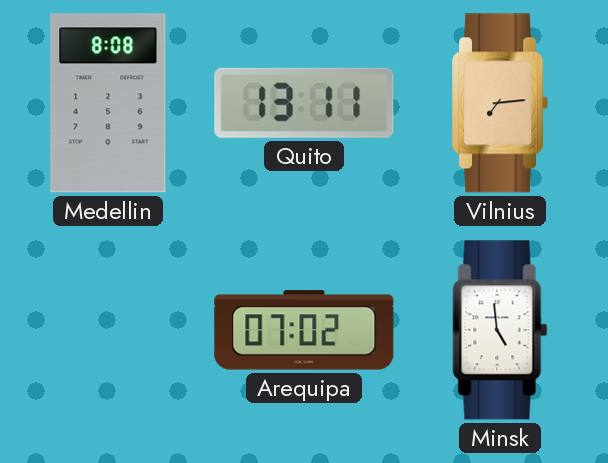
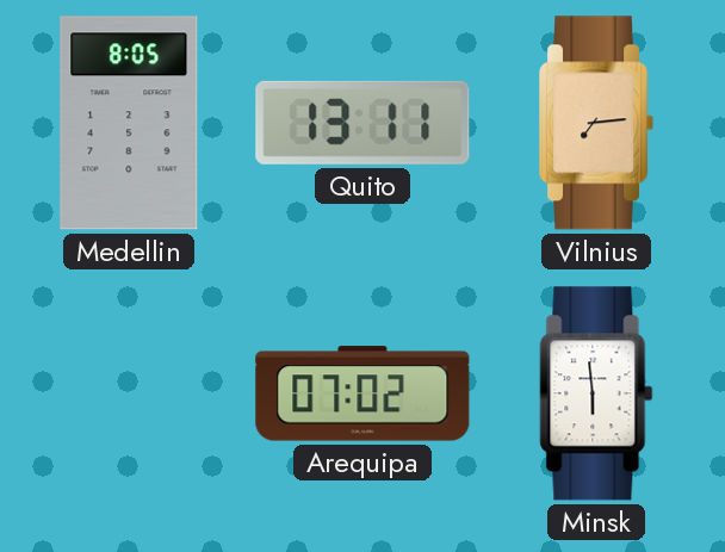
Medellin: 8:08 -> 8:05 (129, 123)
Minsk: 4:59 -> 5:59 (596, 393)
